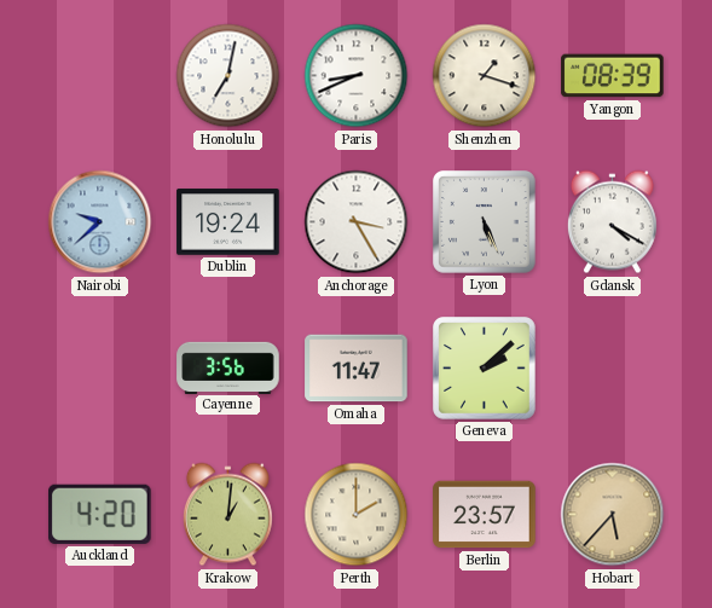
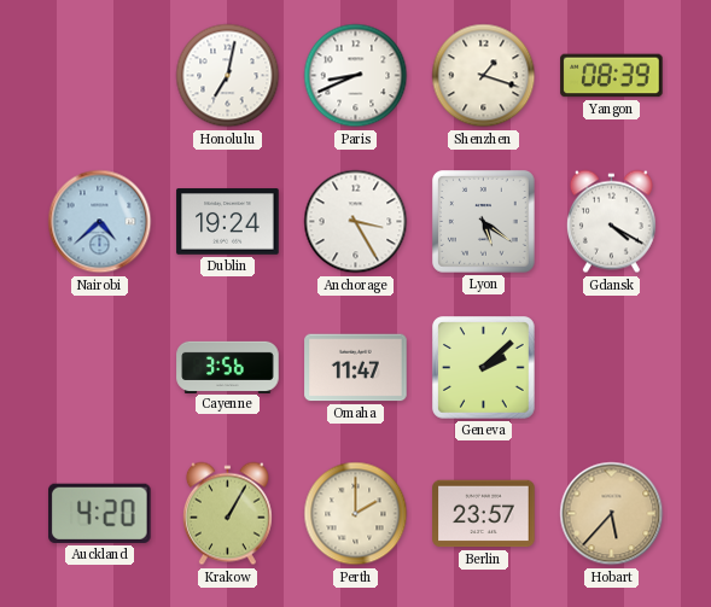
Nairobi: 9:38 -> 4:38 (100, 222)
Lyon: 5:26 -> 5:21 (484, 222)
Krakow: 1:01 -> 1:05 (227, 514)
